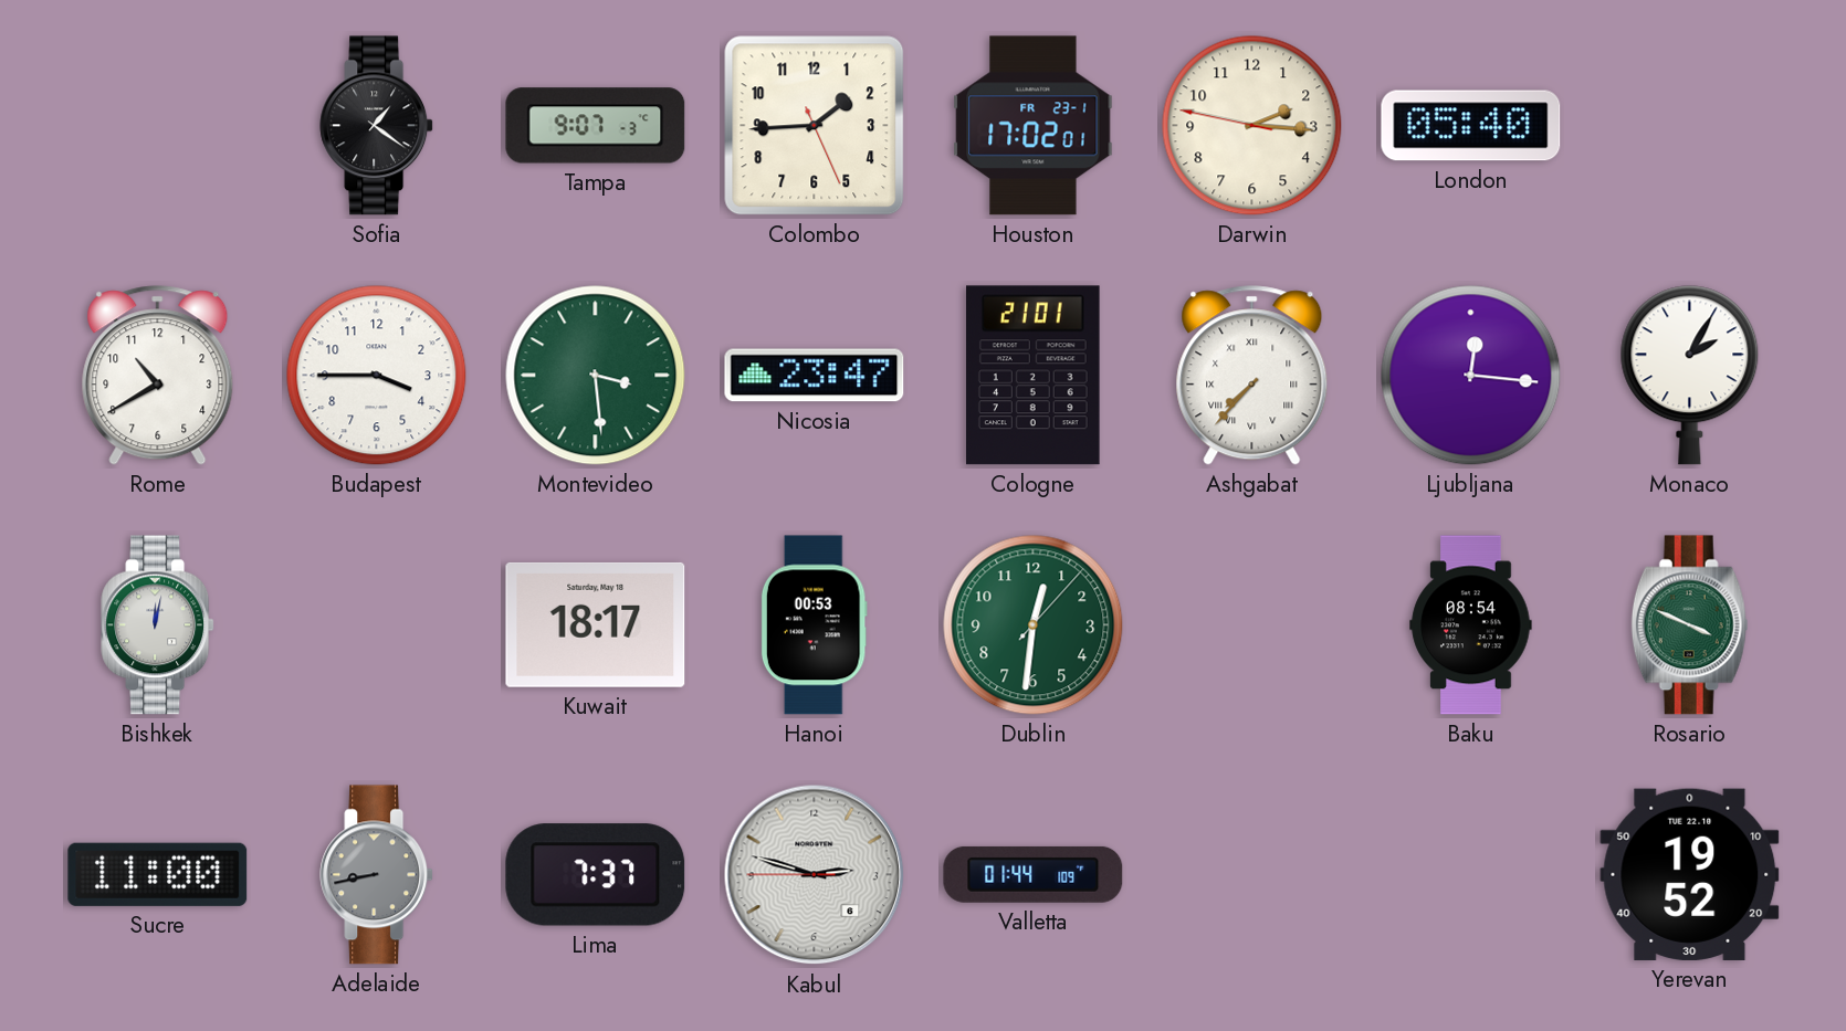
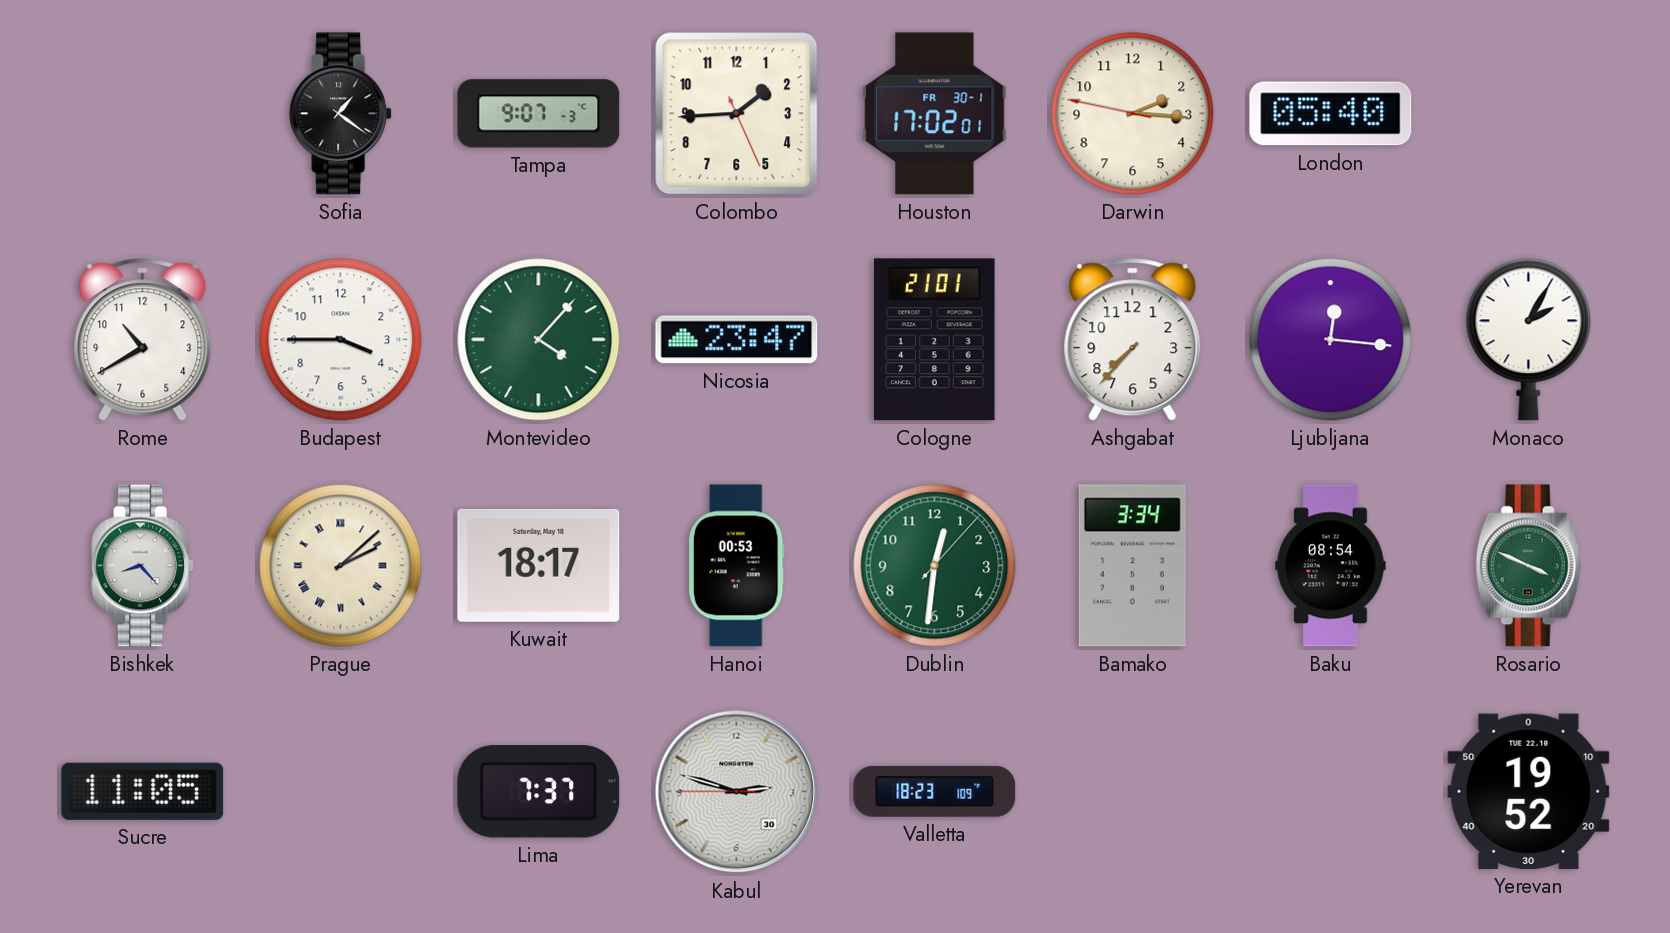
Houston date: FR 23-1 -> FR 30-1 (935, 114)
Montevideo: 3:29 -> 4:07 (539, 340)
Ashgabat numerals: Roman -> Arabic (1133, 340)
Bishkek: 12:02 -> 8:23 (143, 566)
Prague: none -> 2:08 (341, 566)
Bamako: none -> 3:34 (1132, 566)
Sucre: 11:00 -> 11:05 (143, 791)
Adelaide: 8:43 -> none (377, 875)
Kabul date: 6 -> 30 (737, 792)
Valletta: 01:44 -> 18:23 (935, 791)
